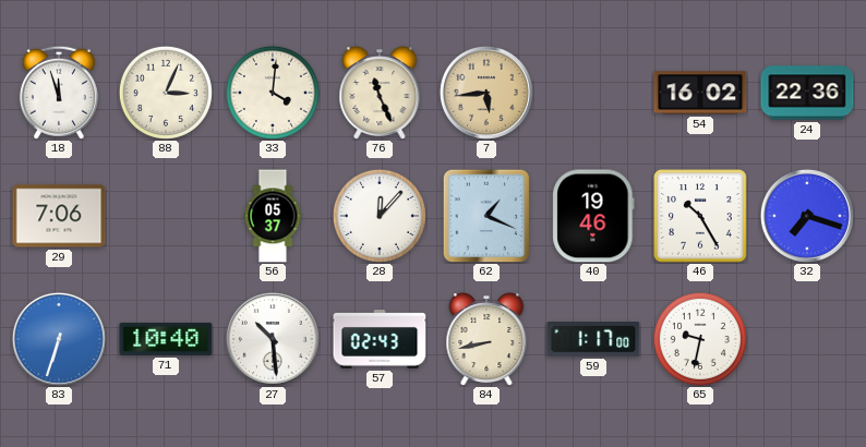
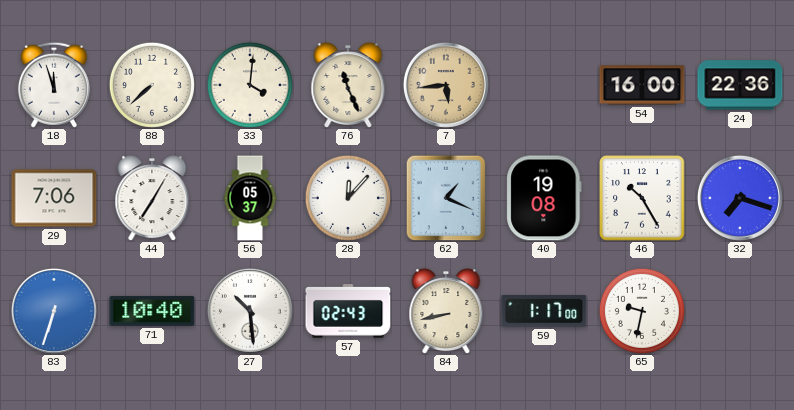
88: 3:04 -> 7:38 (152, 85)
54: 16:02 -> 16:00 (642, 85)
44: none -> 7:05 (152, 198)
40: 19:46 -> 19:08 (544, 198)
